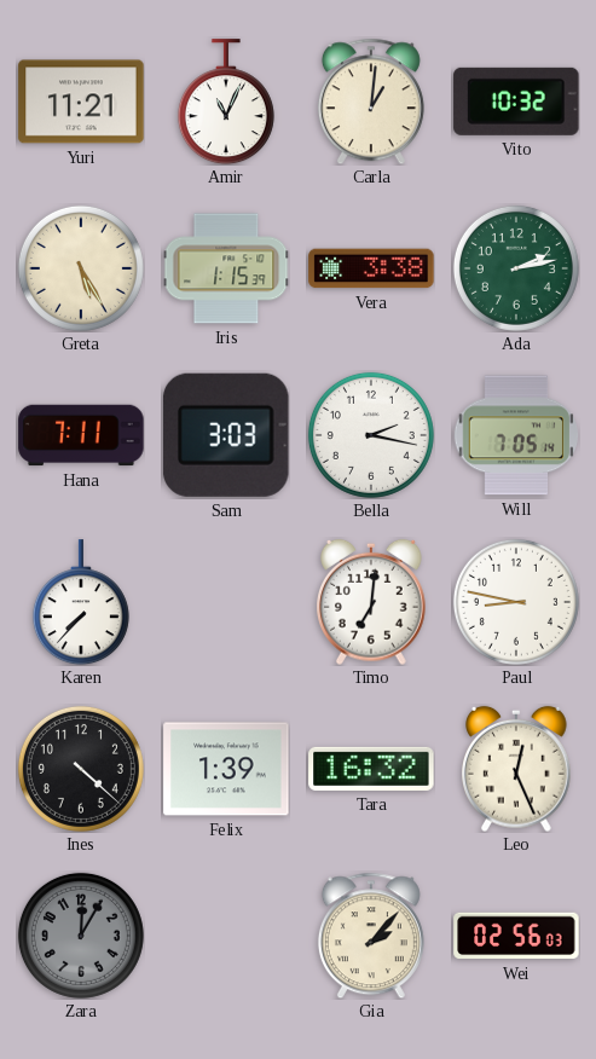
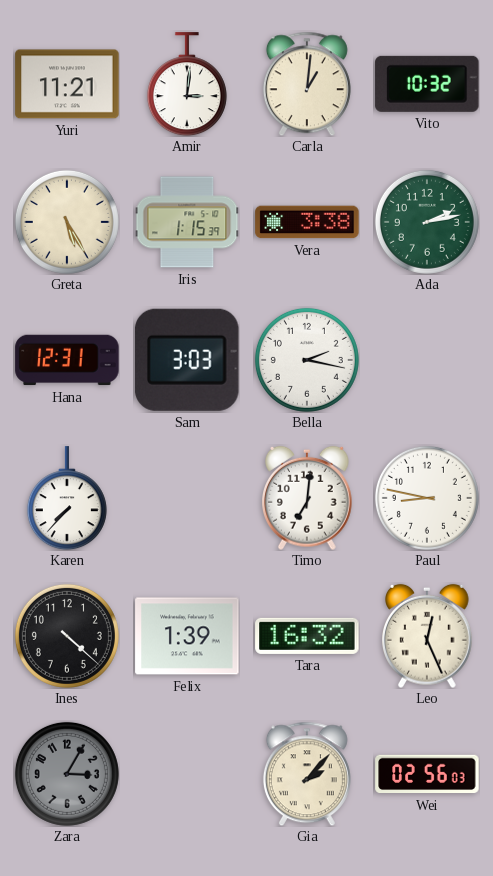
Amir: 11:04 -> 3:01 (187, 84)
Hana: 7:11 -> 12:31 (67, 360)
Will: 7:05 -> none (515, 435)
Zara: 12:05 -> 3:05 (67, 774)
